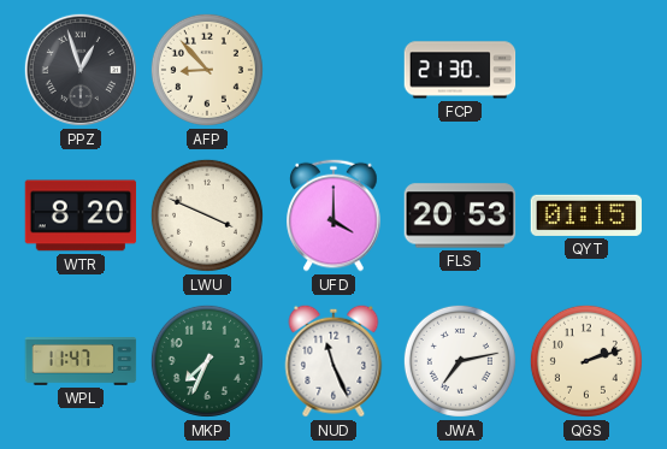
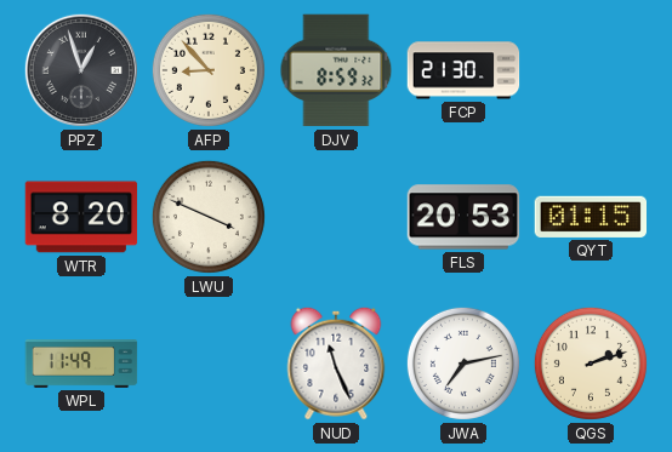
DJV: none -> 8:59 (336, 70)
UFD: 4:00 -> none (333, 215)
WPL: 11:47 -> 11:49 (81, 365)
MKP: 7:34 -> none (207, 361)
